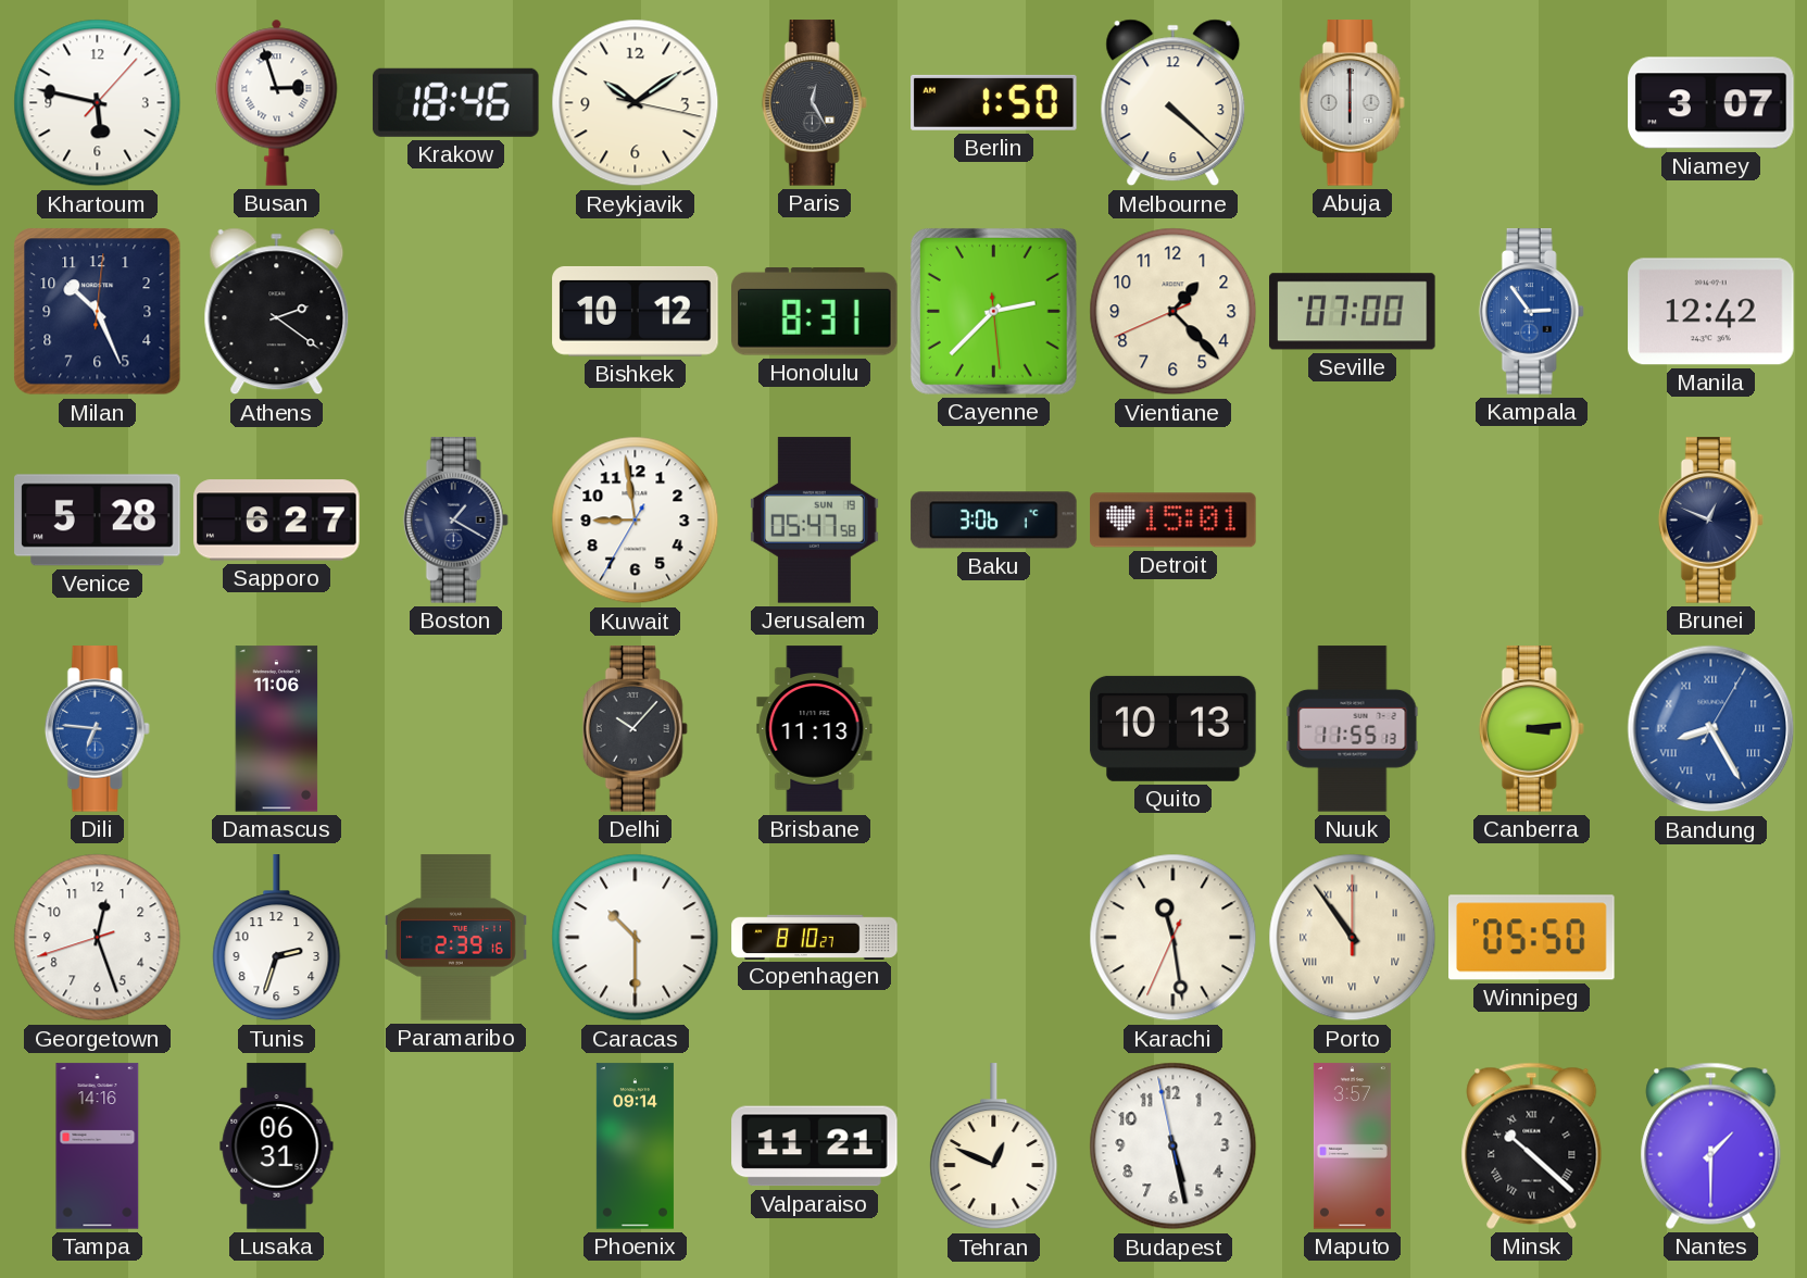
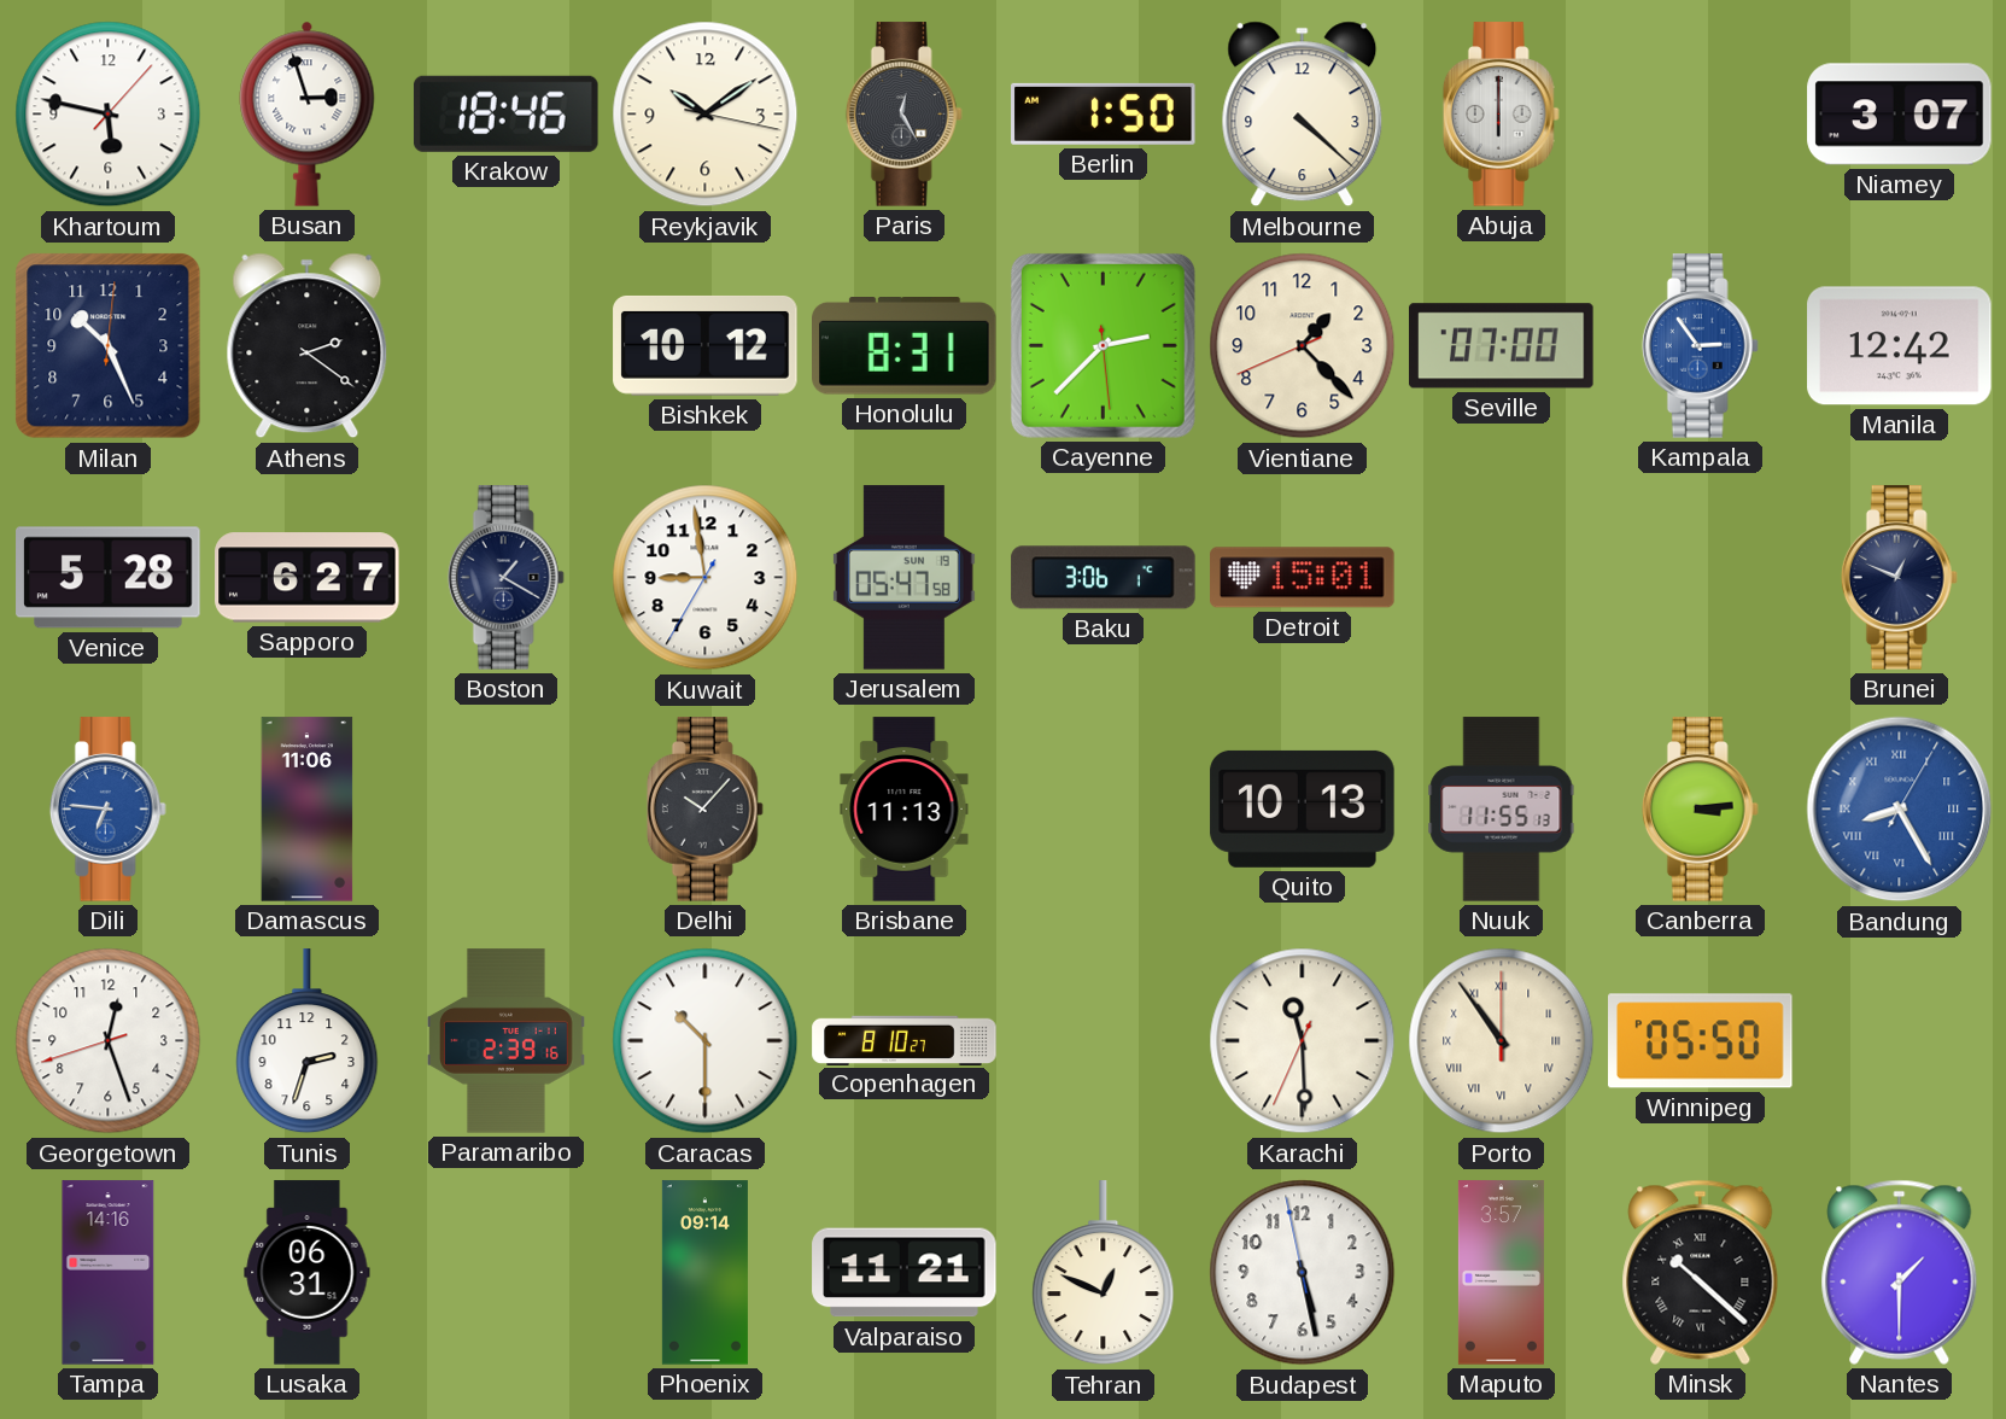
Karachi: 11:28 -> 11:29 (1303, 1041)
